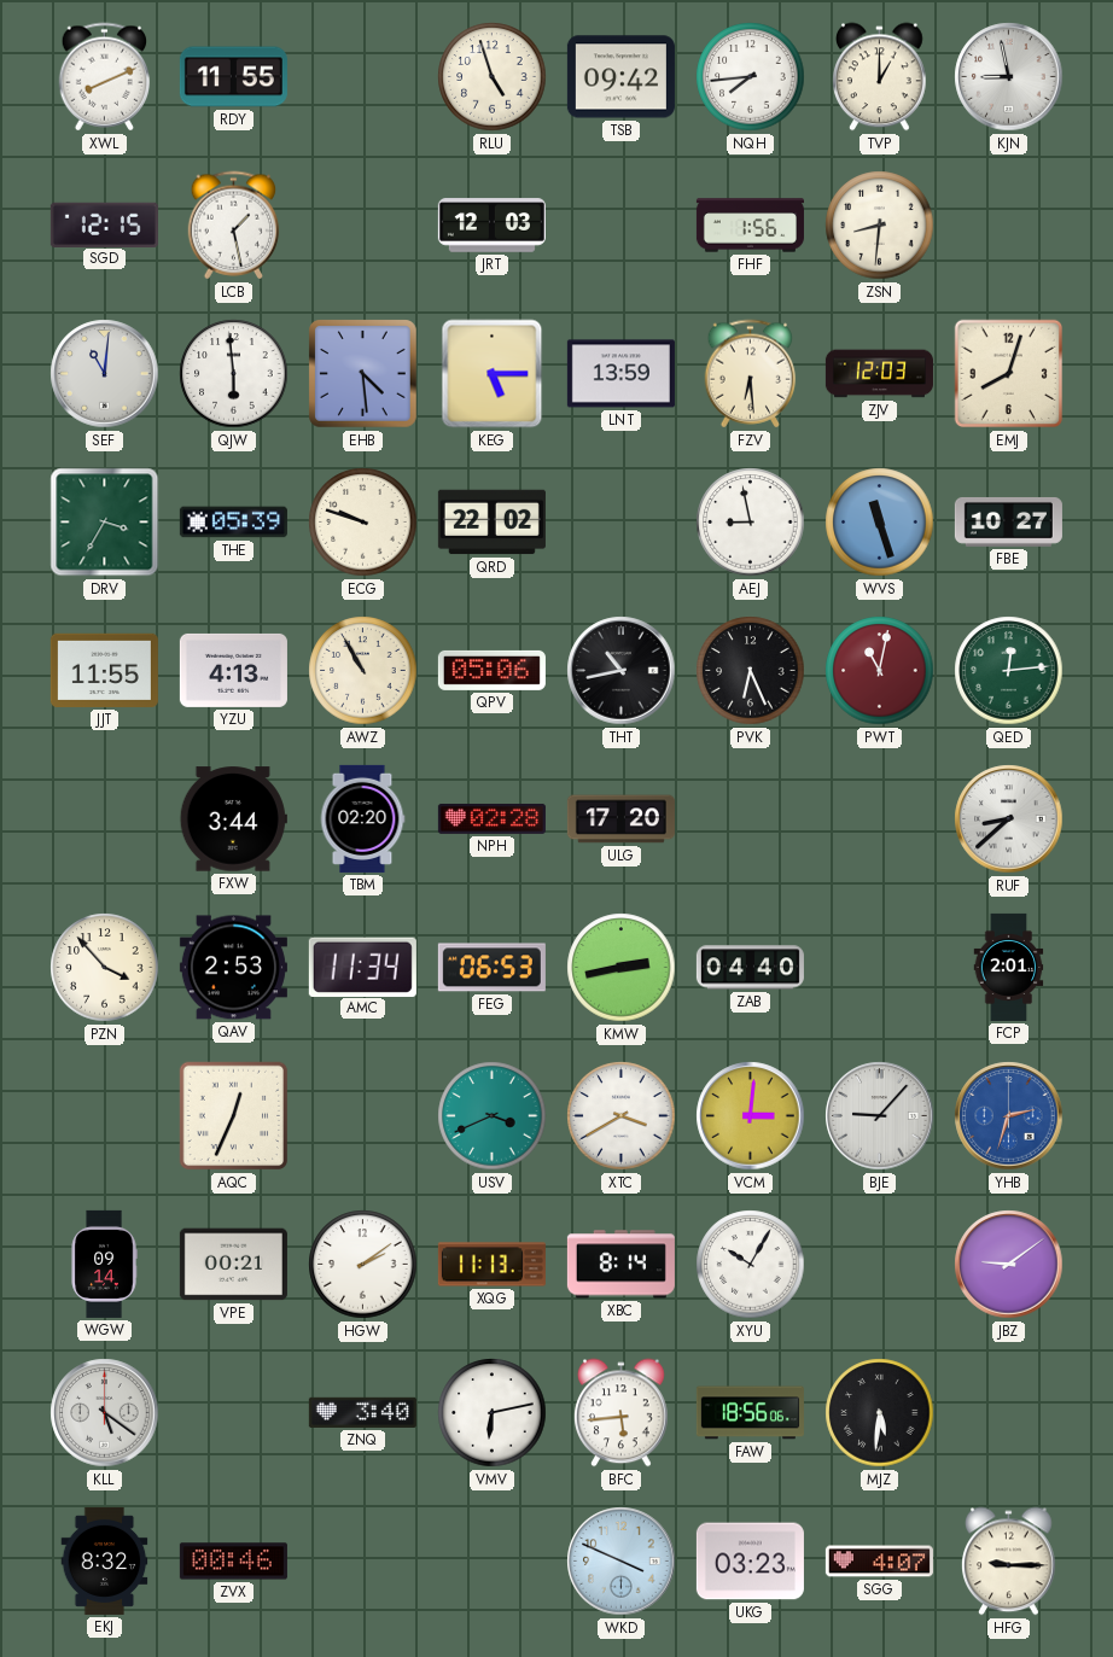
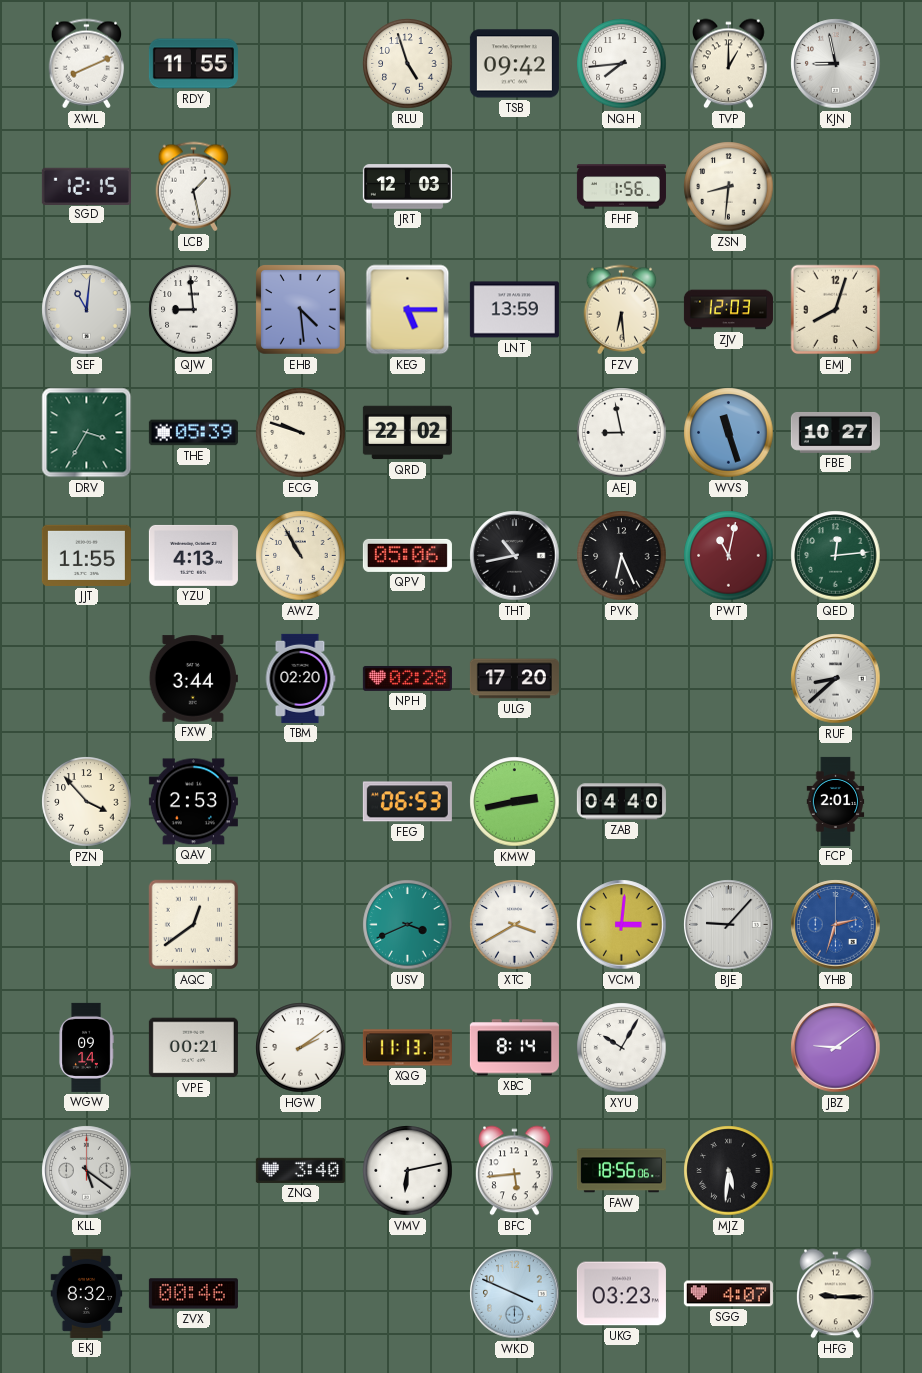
QJW: 5:59 -> 8:59 (194, 310)
AMC: 11:34 -> none (362, 967)
AQC: 12:34 -> 12:39 (194, 925)
